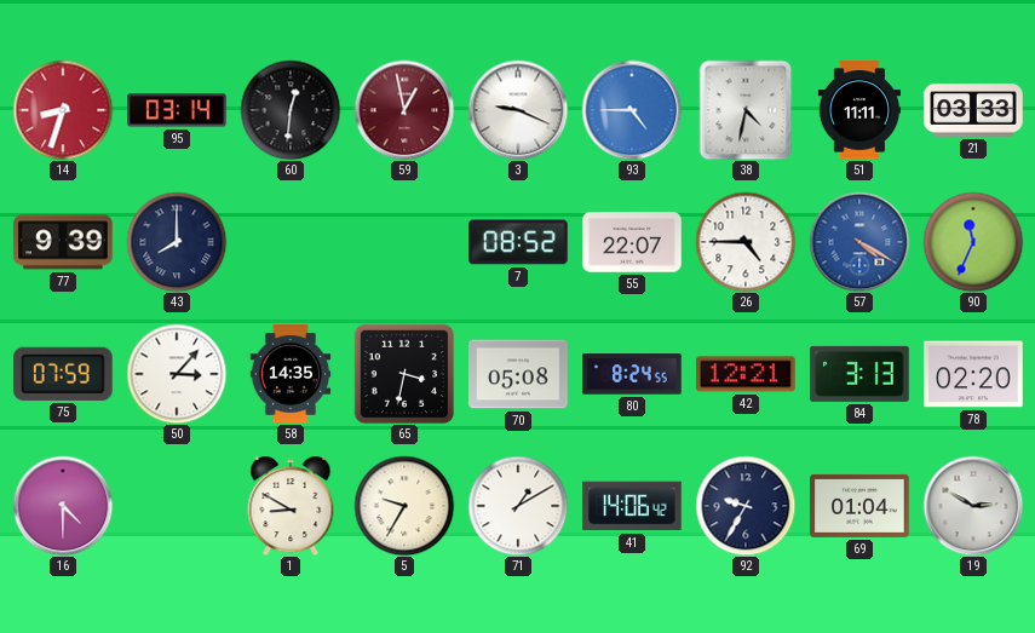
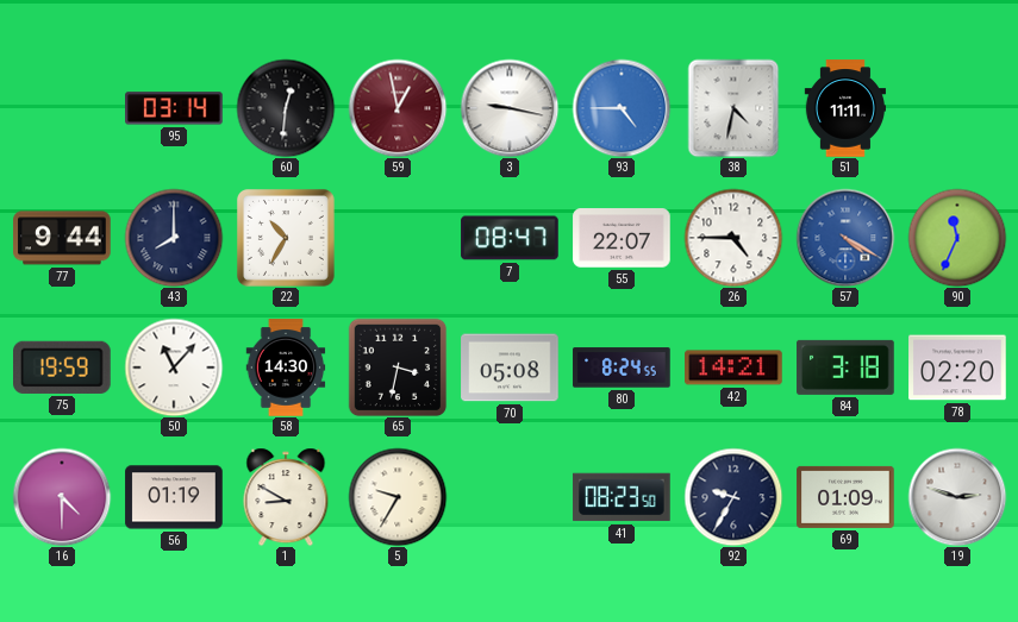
14: 8:33 -> none (63, 110)
3: 9:19 -> 9:17 (510, 108)
21: 03:33 -> none (973, 110)
77: 9:39 -> 9:44 (62, 238)
22: none -> 10:35 (286, 238)
7: 08:52 -> 08:47 (510, 238)
75: 07:59 -> 19:59 (63, 367)
50: 3:07 -> 11:07 (174, 367)
58: 14:35 -> 14:30 (286, 367)
42: 12:21 -> 14:21 (733, 367)
84: 3:13 -> 3:18 (845, 367)
56: none -> 01:19 (174, 497)
71: 1:10 -> none (518, 506)
41: 14:06 -> 08:23 (622, 497)
69: 01:04 -> 01:09 (845, 497)
19: 2:50 -> 2:48 (957, 497)
